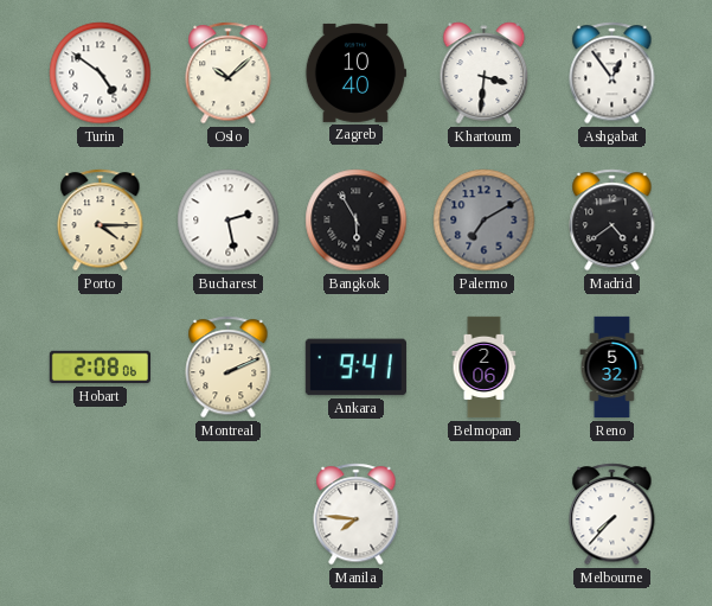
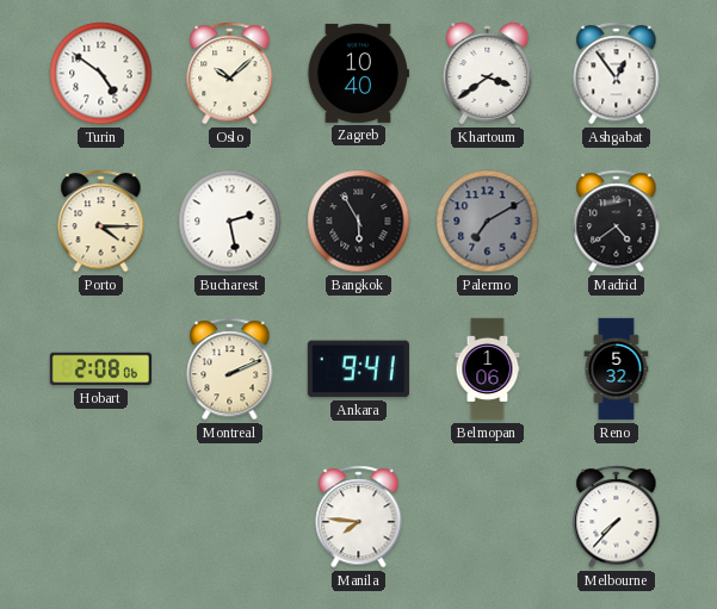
Khartoum: 3:31 -> 3:39 (488, 74)
Belmopan: 2:06 -> 1:06 (488, 369)
